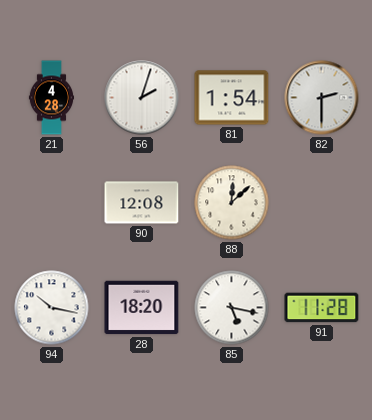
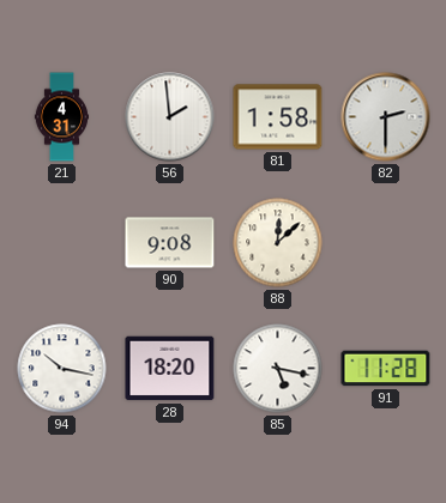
21: 4:28 -> 4:31 (61, 117)
56: 2:03 -> 1:59 (170, 117)
81: 1:54 -> 1:58 (278, 117)
90: 12:08 -> 9:08 (170, 243)
